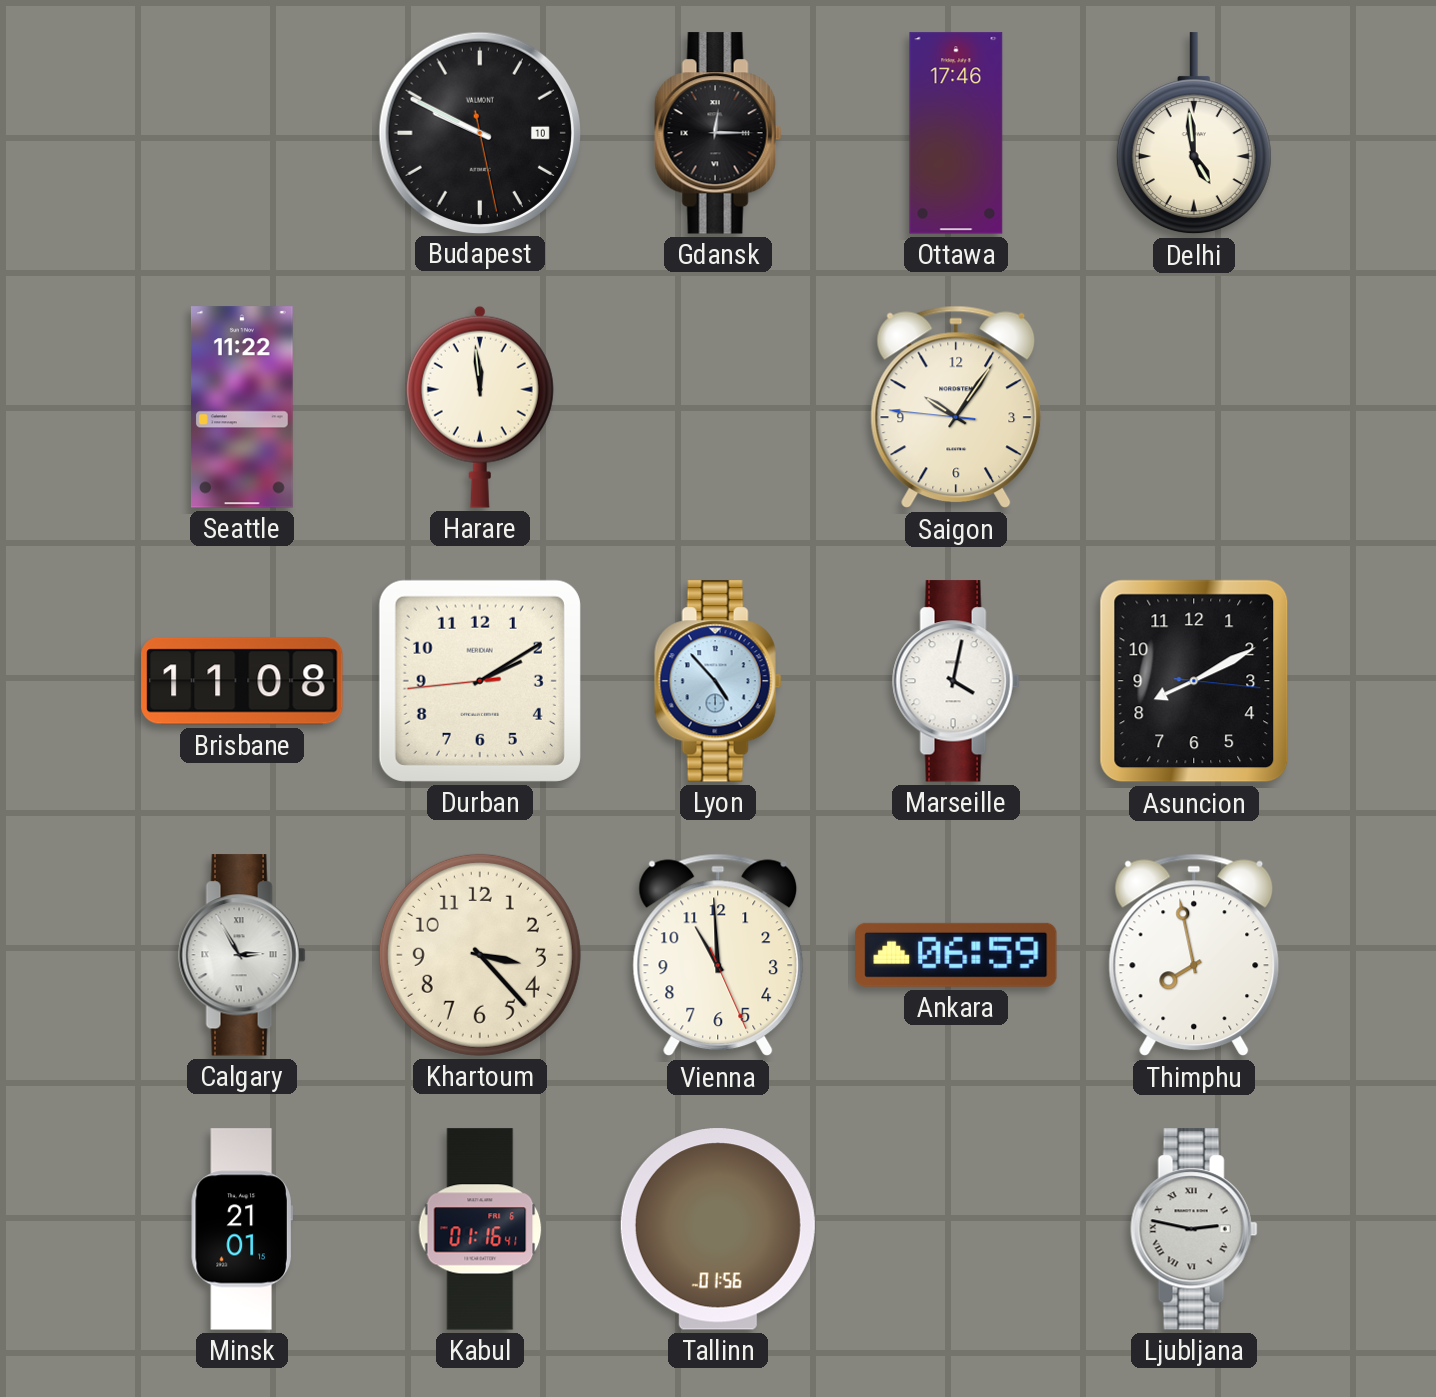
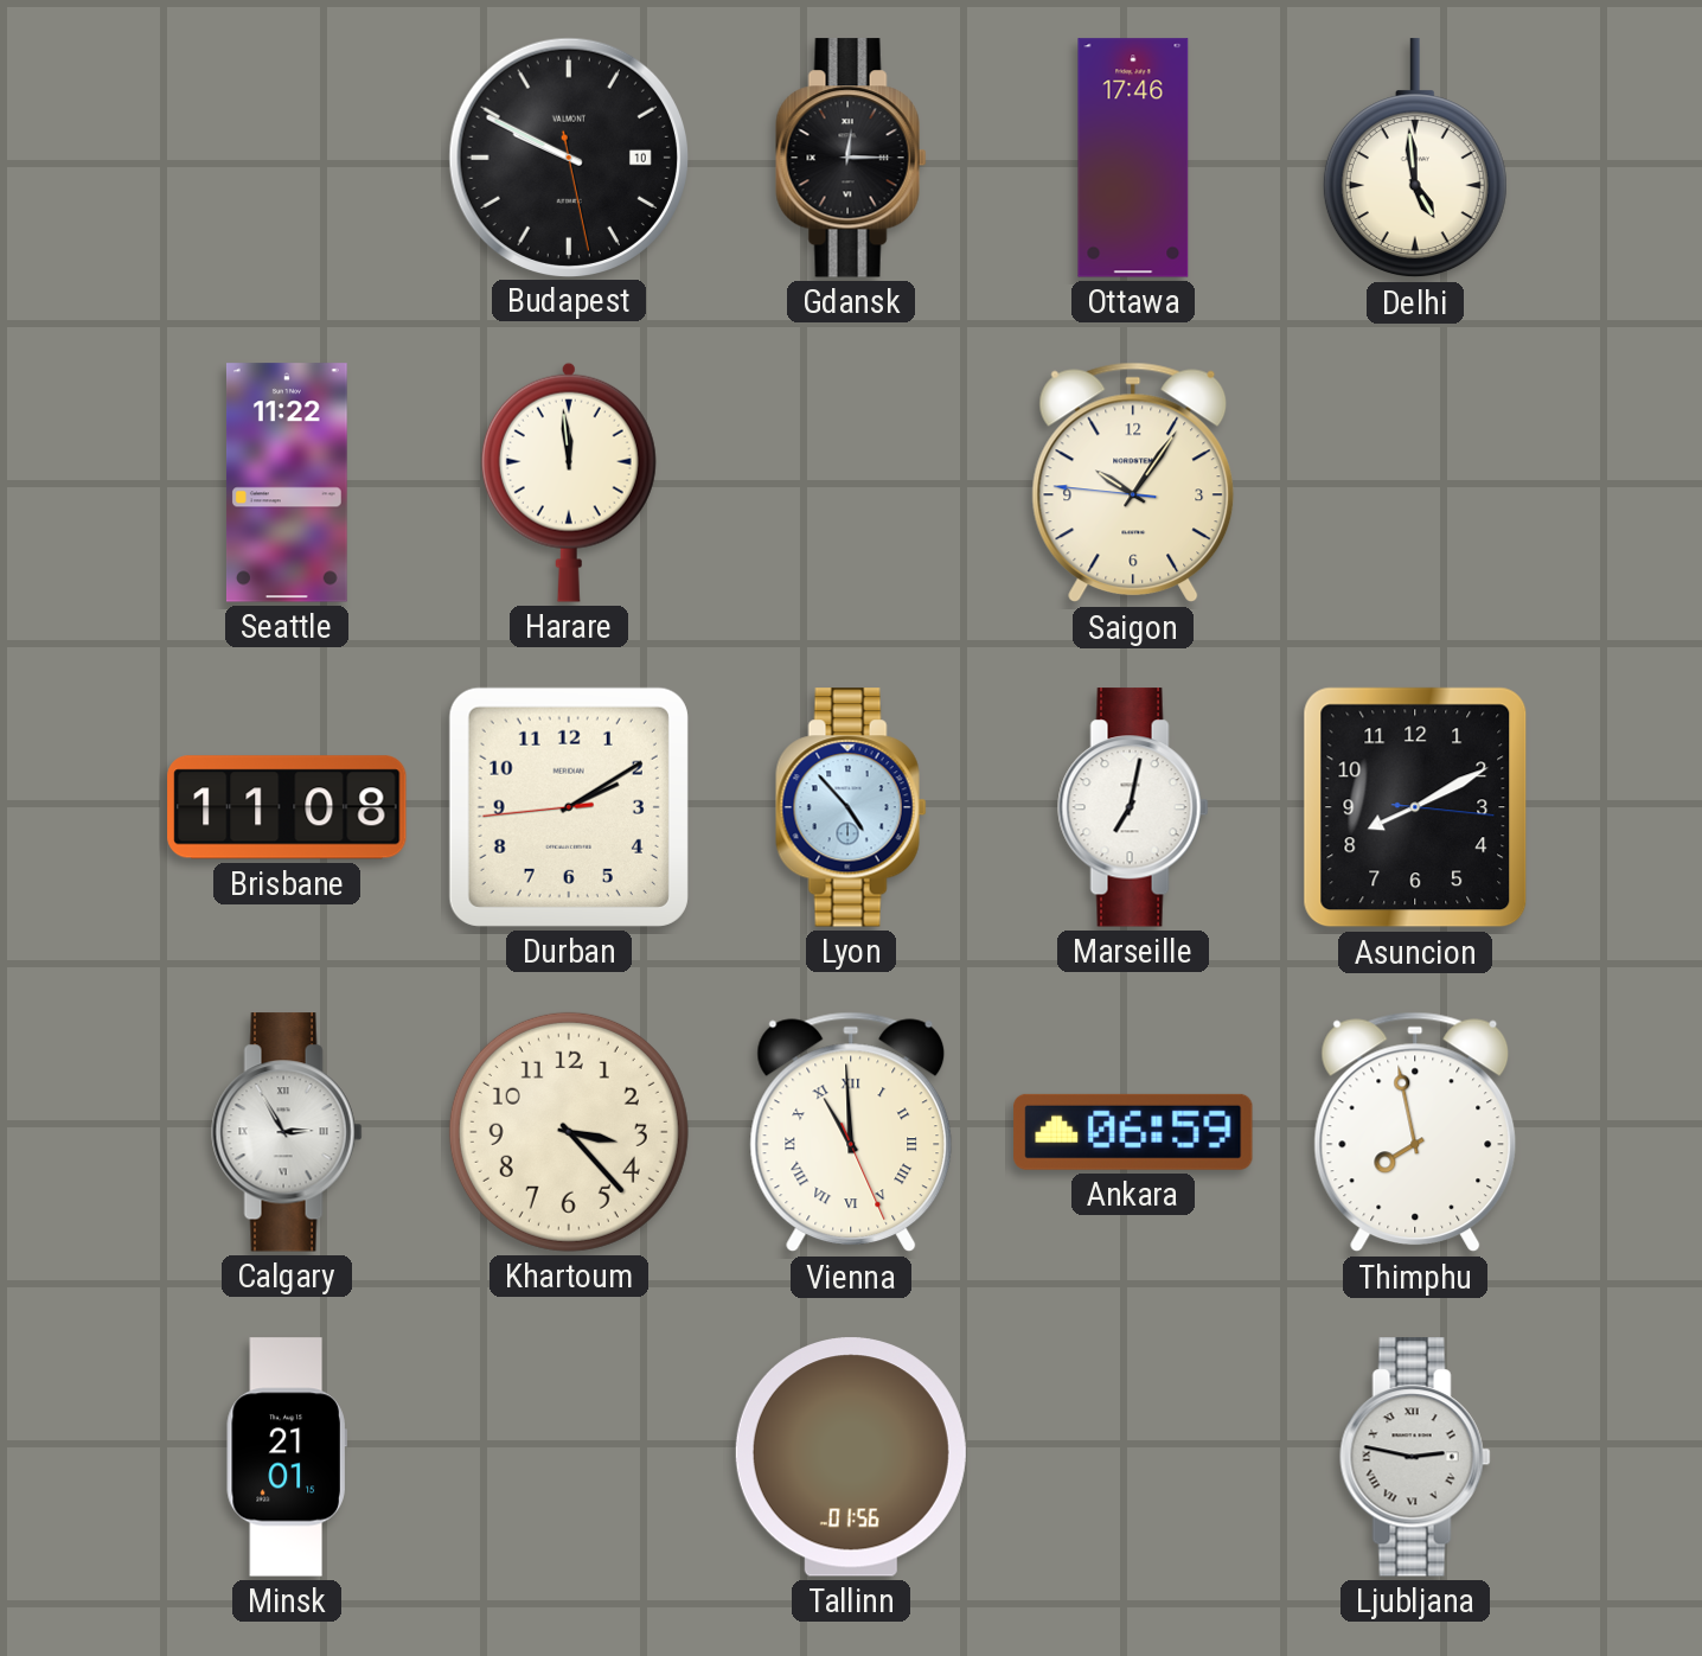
Marseille: 4:02 -> 7:02 (1133, 807)
Vienna numerals: Arabic -> Roman (851, 1132)
Kabul: 01:16 -> none (480, 1229)
